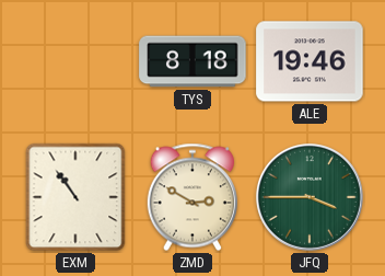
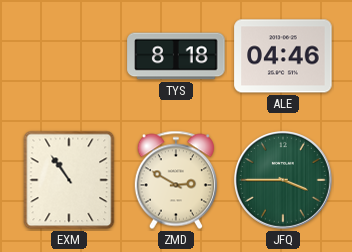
ALE: 19:46 -> 04:46 (283, 56)
